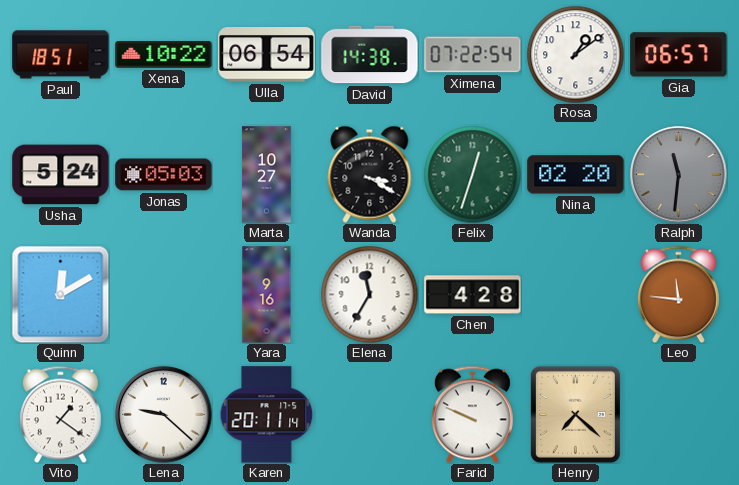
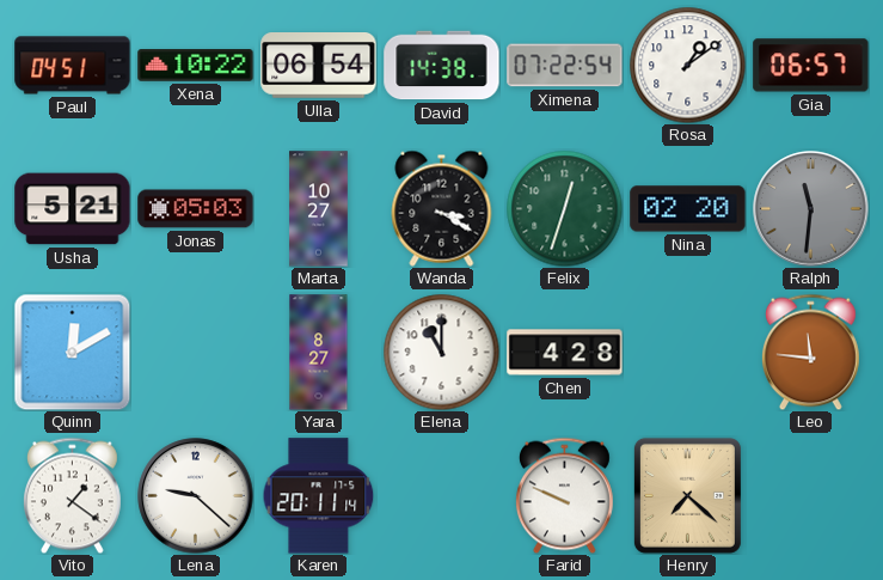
Paul: 18:51 -> 04:51 (73, 66)
Usha: 5:24 -> 5:21 (73, 209)
Yara: 9:16 -> 8:27 (319, 353)
Elena: 11:35 -> 11:00 (441, 352)
